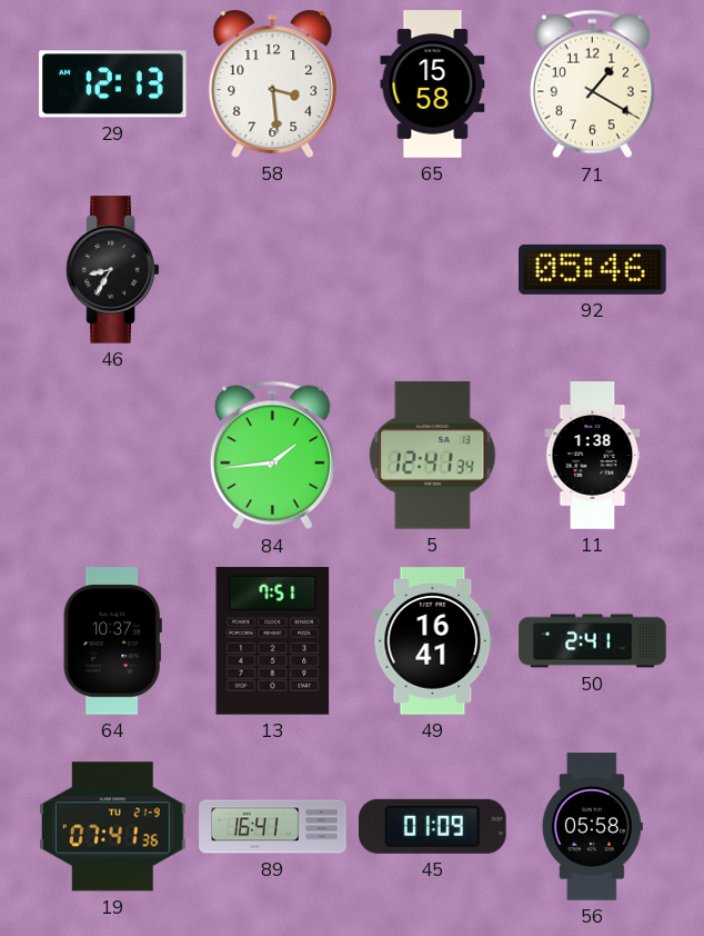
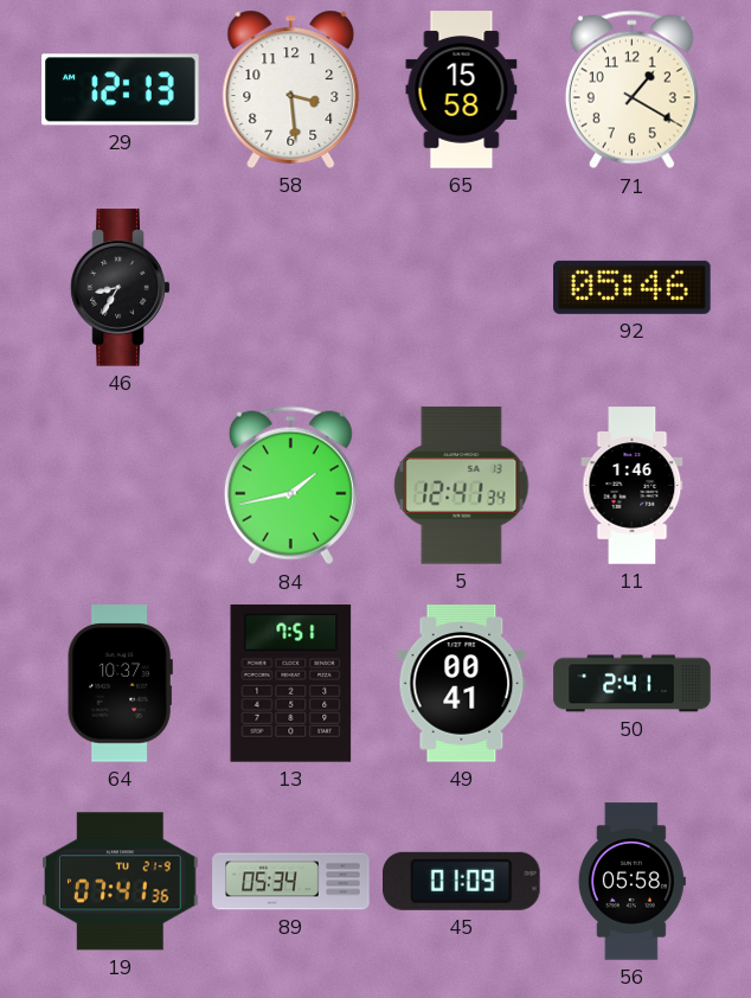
84: 1:44 -> 1:43 (290, 486)
11: 1:38 -> 1:46 (633, 486)
49: 16:41 -> 00:41 (462, 684)
89: 16:41 -> 05:34 (291, 882)
